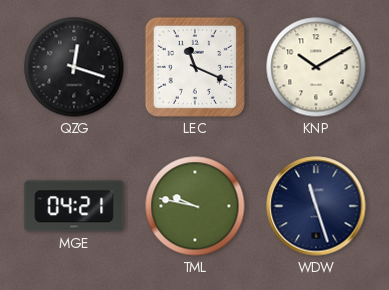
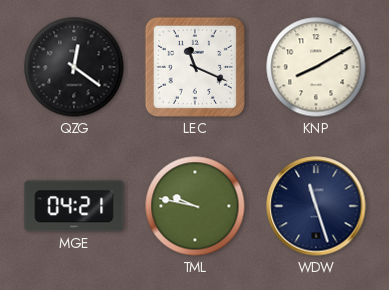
QZG: 12:18 -> 12:21 (74, 67)
KNP: 10:10 -> 8:10 (316, 67)
